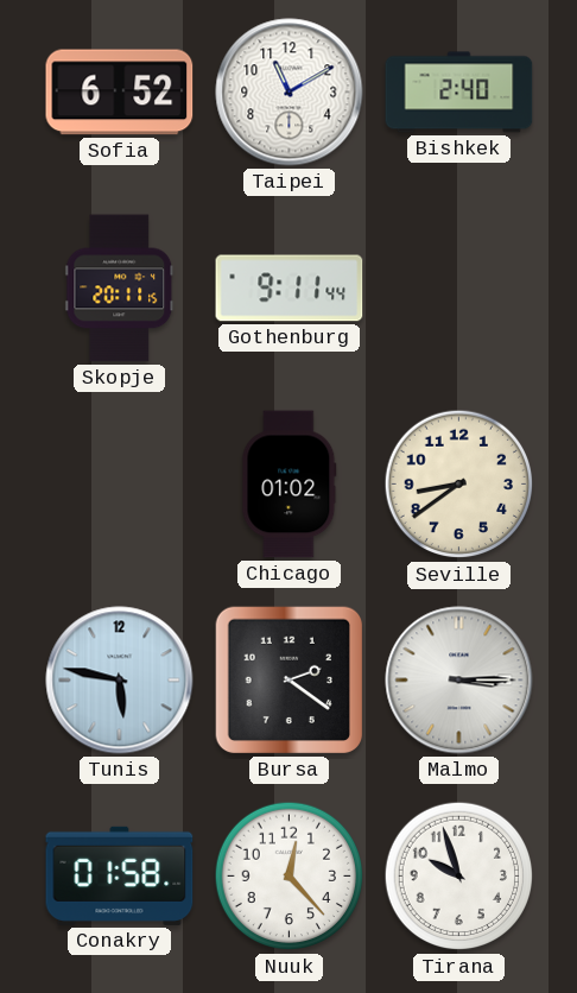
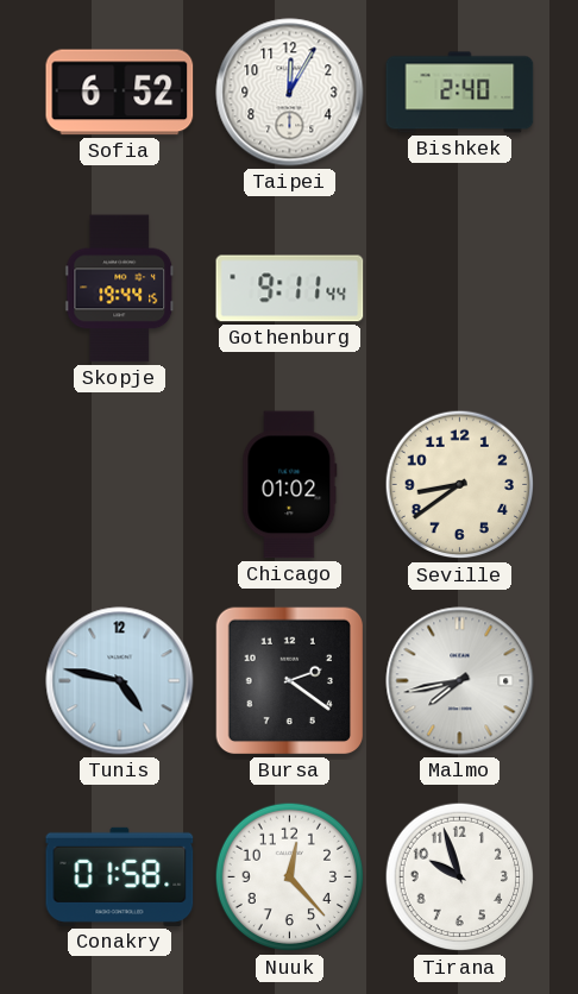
Taipei: 11:10 -> 12:05 (290, 93)
Skopje: 20:11 -> 19:44 (120, 289)
Tunis: 5:47 -> 4:47 (120, 681)
Malmo: 3:15 -> 7:43 (460, 681)
